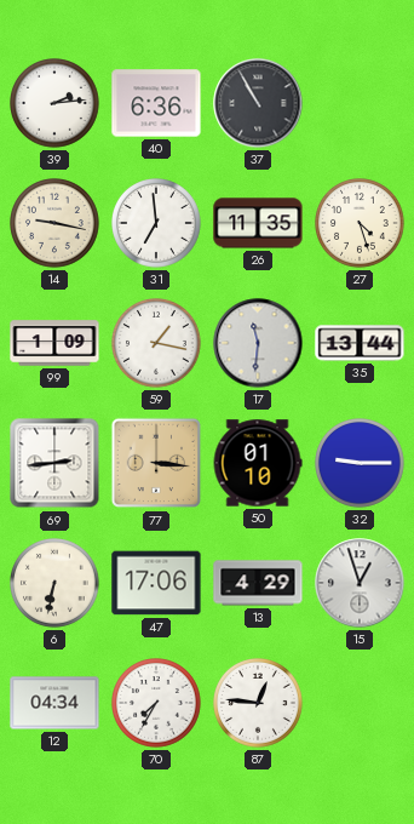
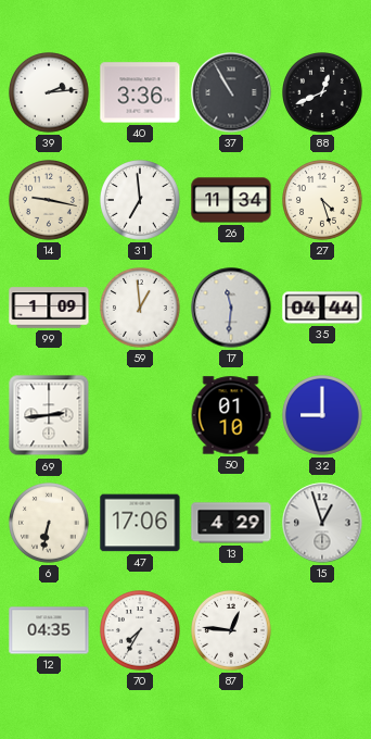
40: 6:36 -> 3:36 (140, 92)
88: none -> 12:41 (323, 93)
26: 11:35 -> 11:34 (231, 200)
59: 1:17 -> 12:59 (141, 309)
35: 13:44 -> 04:44 (322, 308)
77: 3:16 -> none (156, 463)
32: 9:15 -> 9:00 (323, 416)
12: 04:34 -> 04:35 (49, 630)
